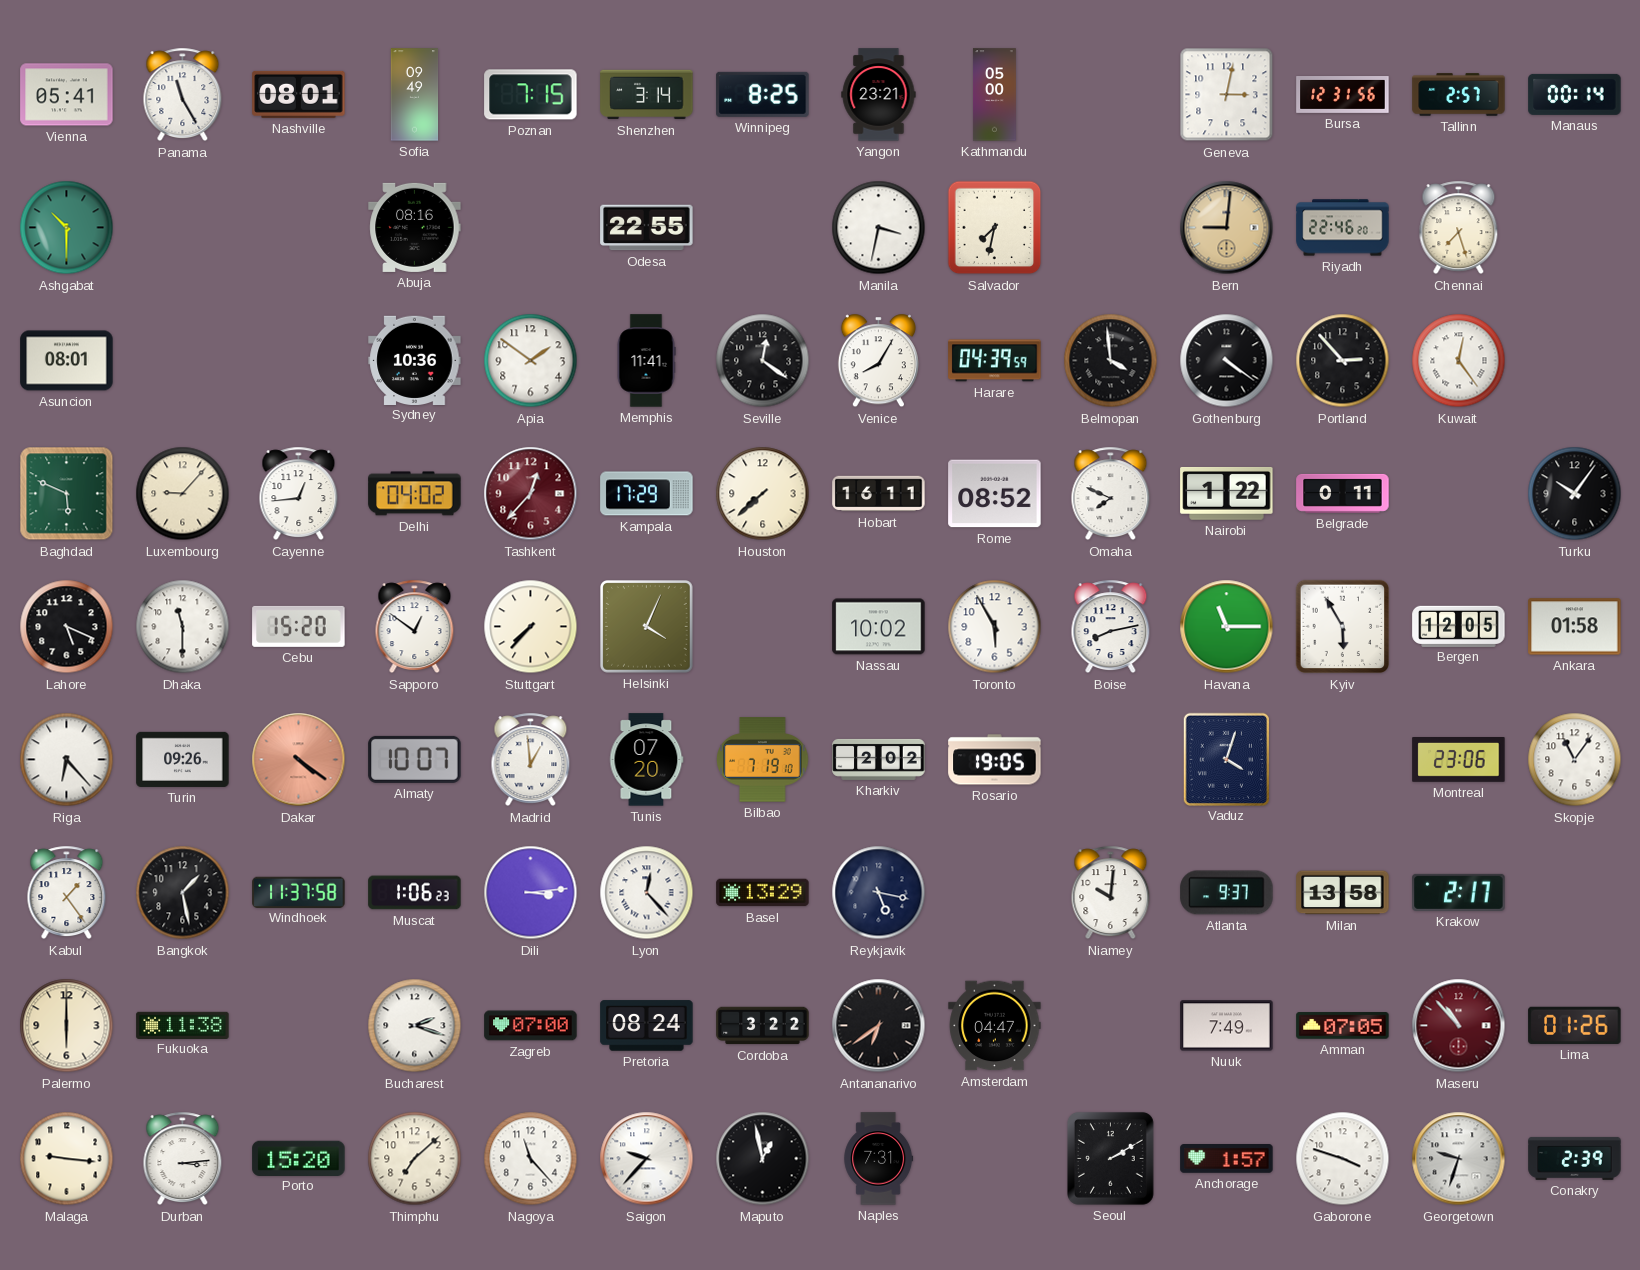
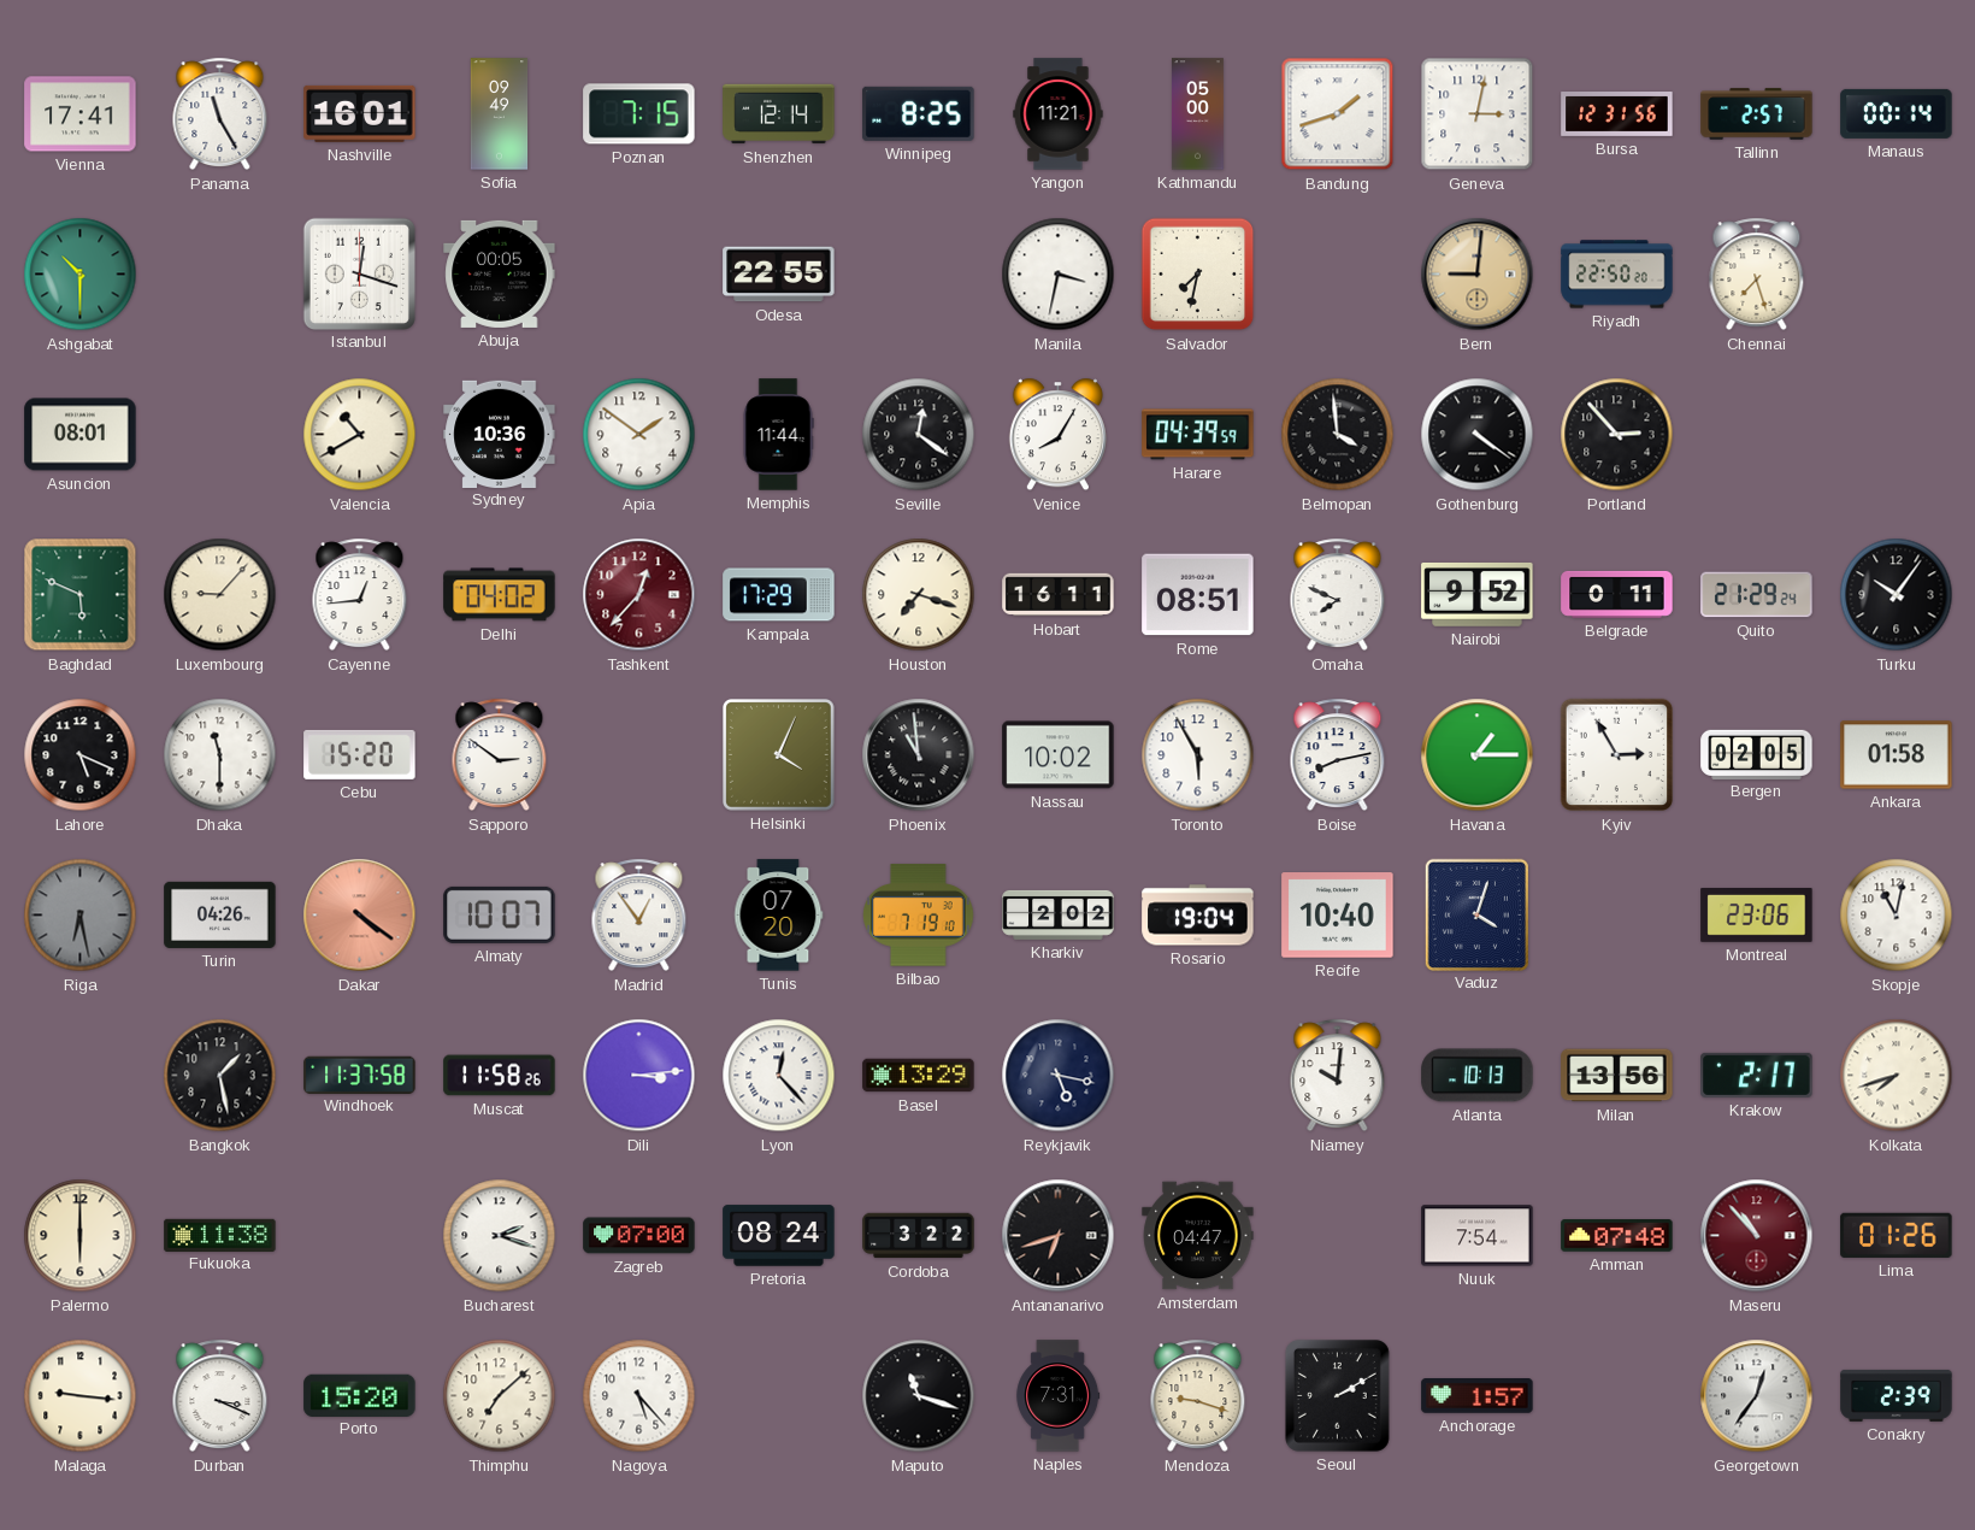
Vienna: 05:41 -> 17:41 (81, 114)
Nashville: 08:01 -> 16:01 (360, 113)
Shenzhen: 3:14 -> 12:14 (779, 114)
Yangon: 23:21 -> 11:21 (1059, 114)
Bandung: none -> 1:42 (1338, 114)
Istanbul: none -> 12:18 (359, 273)
Abuja: 08:16 -> 00:05 (500, 273)
Riyadh: 22:46 -> 22:50 (1617, 275)
Valencia: none -> 10:40 (360, 435)
Memphis: 11:41 -> 11:44 (778, 435)
Kuwait: 12:24 -> none (1459, 361)
Houston: 7:38 -> 7:18 (919, 595)
Rome: 08:52 -> 08:51 (1198, 595)
Nairobi: 1:22 -> 9:52 (1478, 594)
Quito: none -> 21:29 (1757, 595)
Sapporo: 12:51 -> 2:51 (500, 755)
Stuttgart: 7:37 -> none (531, 627)
Phoenix: none -> 10:59 (919, 755)
Havana: 11:15 -> 1:15 (1478, 755)
Kyiv: 5:55 -> 2:55 (1617, 755)
Bergen: 12:05 -> 02:05 (1757, 754)
Riga: 6:23 -> 6:28 (81, 916)
Riga dial: white -> grey (81, 916)
Turin: 09:26 -> 04:26 (220, 914)
Madrid: 12:59 -> 12:54 (639, 916)
Rosario: 19:05 -> 19:04 (1198, 916)
Recife: none -> 10:40 (1338, 916)
Skopje: 11:06 -> 11:02 (1897, 916)
Kabul: 1:24 -> none (67, 893)
Muscat: 1:06 -> 11:58 (500, 1076)
Atlanta: 9:37 -> 10:13 (1478, 1076)
Milan: 13:58 -> 13:56 (1617, 1076)
Kolkata: none -> 7:42 (1897, 1076)
Antananarivo: 6:39 -> 6:42 (1059, 1236)
Nuuk: 7:49 -> 7:54 (1478, 1236)
Amman: 07:05 -> 07:48 (1617, 1236)
Durban: 3:14 -> 3:19 (220, 1396)
Nagoya: 11:23 -> 5:23 (639, 1396)
Saigon: 9:37 -> none (647, 1159)
Maputo: 12:58 -> 11:18 (919, 1396)
Mendoza: none -> 9:18 (1198, 1396)
Gaborone: 3:48 -> none (1343, 1159)
Georgetown: 9:33 -> 12:36 (1757, 1396)
